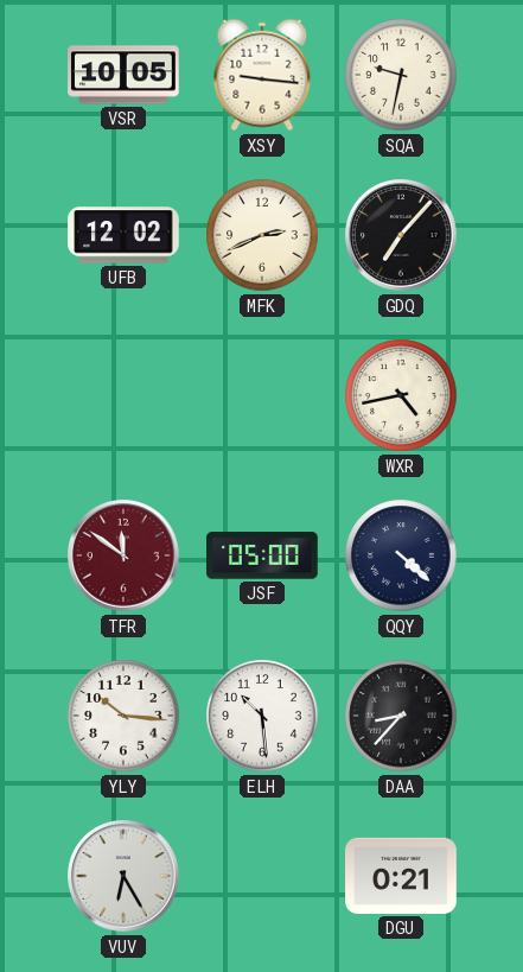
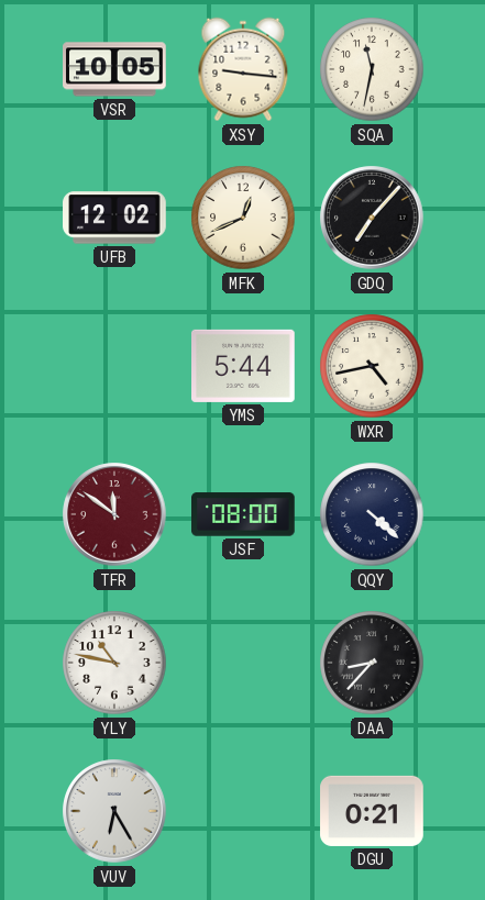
SQA: 9:32 -> 11:32 (372, 69)
MFK: 2:41 -> 12:41 (243, 218)
YMS: none -> 5:44 (244, 366)
JSF: 05:00 -> 08:00 (244, 514)
YLY: 10:16 -> 10:47 (114, 663)
ELH: 10:29 -> none (262, 716)
